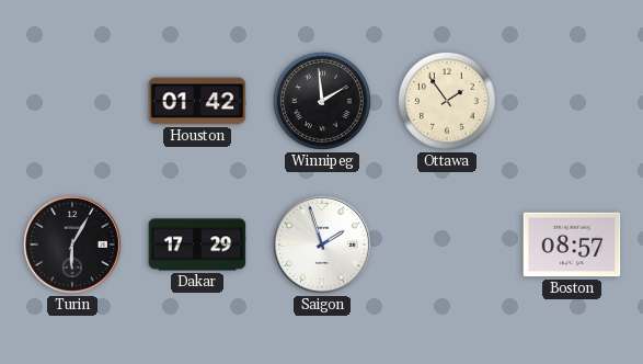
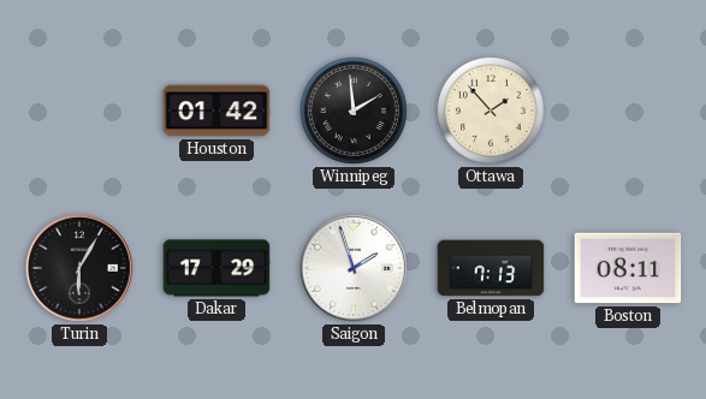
Ottawa: 1:54 -> 1:53 (491, 111)
Belmopan: none -> 7:13 (491, 268)
Boston: 08:57 -> 08:11 (628, 268)
